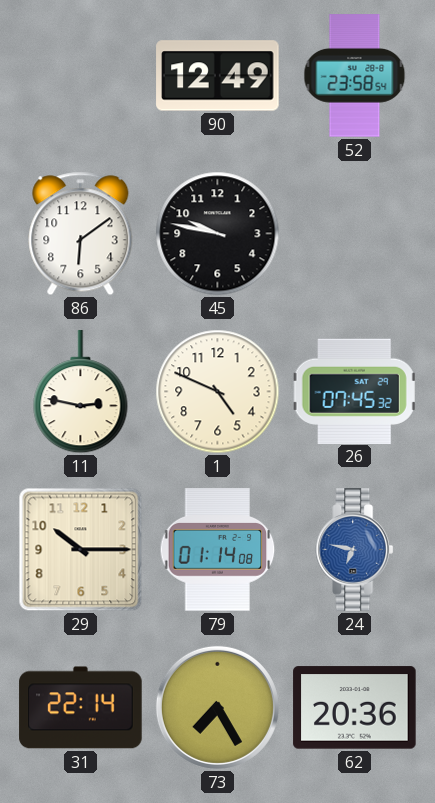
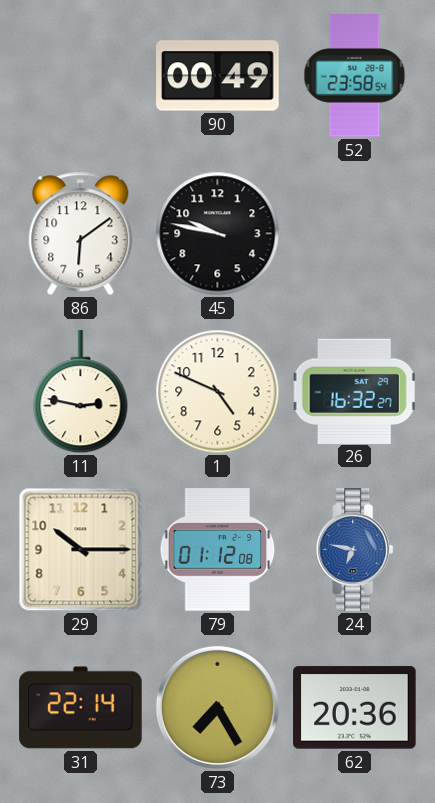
90: 12:49 -> 00:49 (218, 76)
26: 07:45 -> 16:32 (354, 391)
79: 01:14 -> 01:12 (218, 550)
